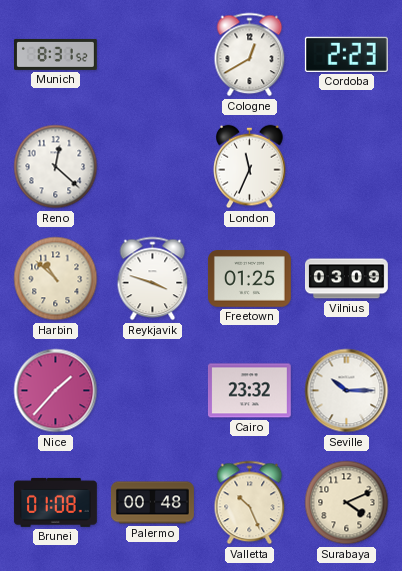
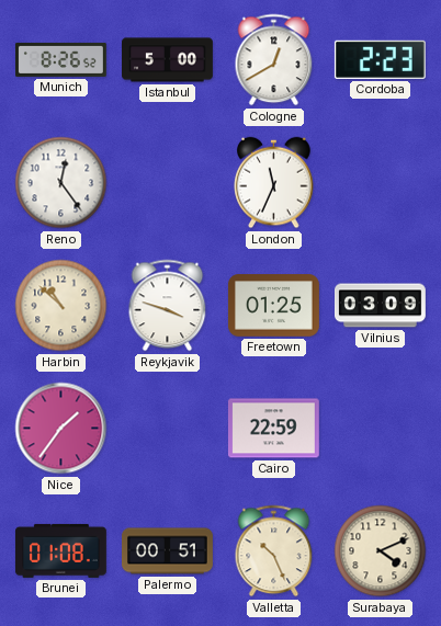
Munich: 8:31 -> 8:26 (61, 59)
Istanbul: none -> 5:00 (168, 60)
Reno: 12:22 -> 12:24 (61, 183)
Nice: 1:37 -> 1:36 (61, 429)
Cairo: 23:32 -> 22:59 (273, 429)
Seville: 10:15 -> none (347, 391)
Palermo: 00:48 -> 00:51 (168, 551)
